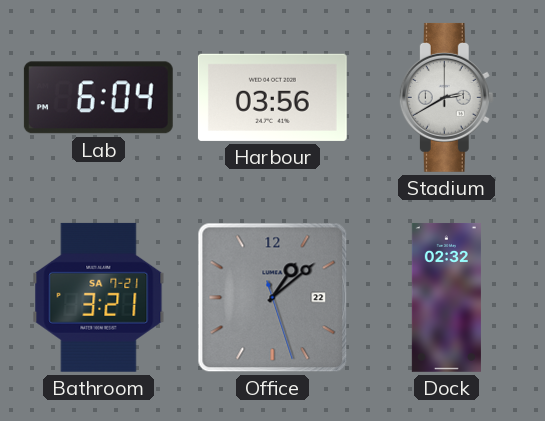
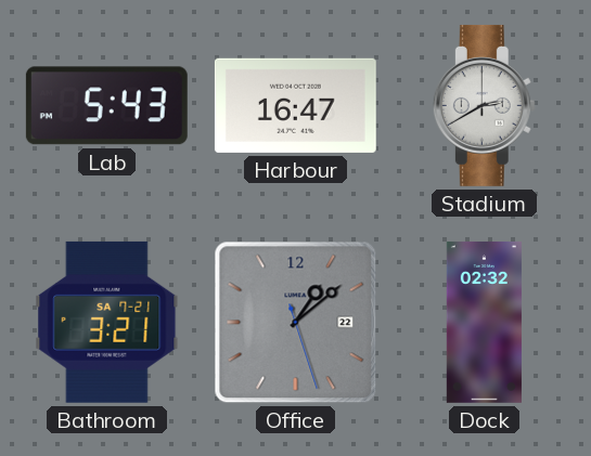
Lab: 6:04 -> 5:43 (106, 106)
Harbour: 03:56 -> 16:47 (295, 105)
